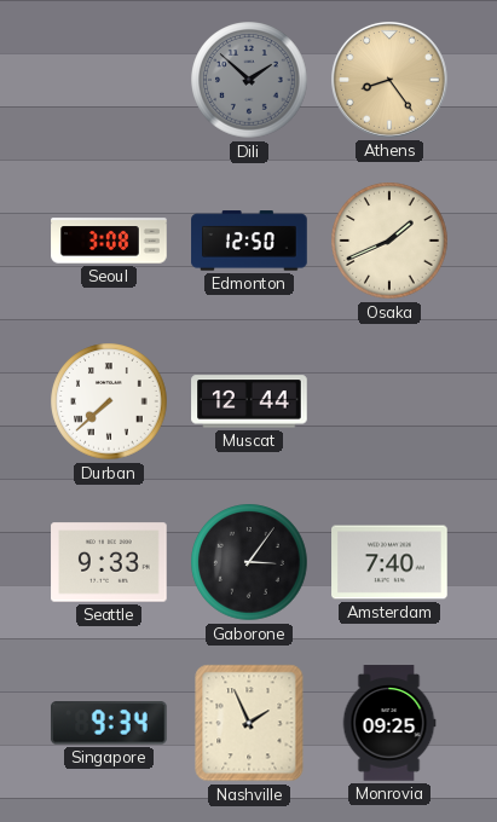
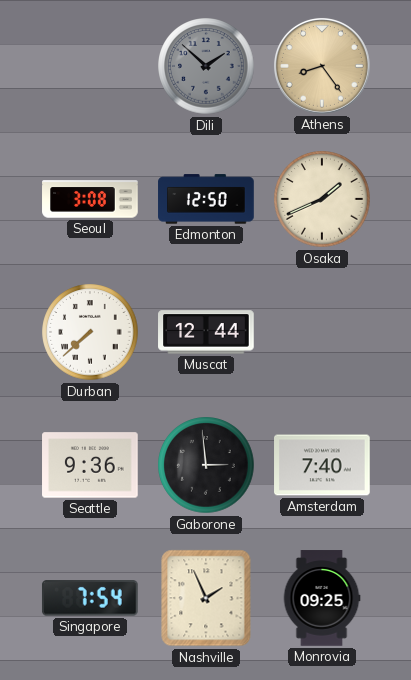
Seattle: 9:33 -> 9:36 (90, 465)
Gaborone: 3:06 -> 2:59 (206, 465)
Singapore: 9:34 -> 7:54 (90, 598)
